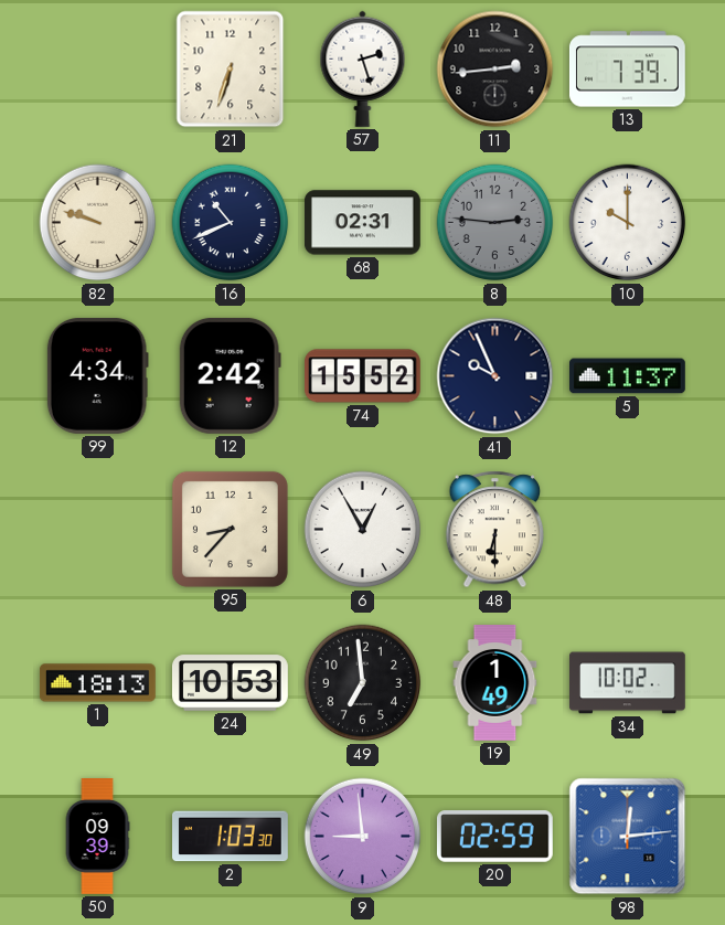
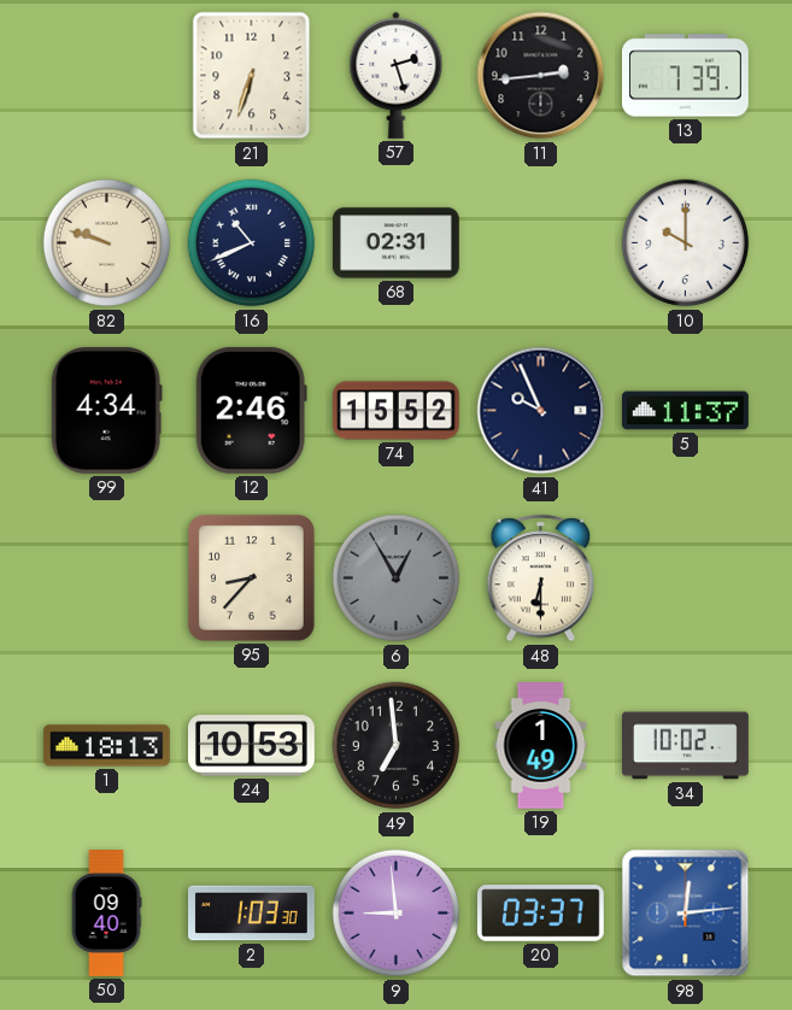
8: 2:46 -> none (495, 223)
12: 2:42 -> 2:46 (251, 410)
6 dial: white -> grey (397, 579)
50: 09:39 -> 09:40 (106, 914)
20: 02:59 -> 03:37 (540, 914)
